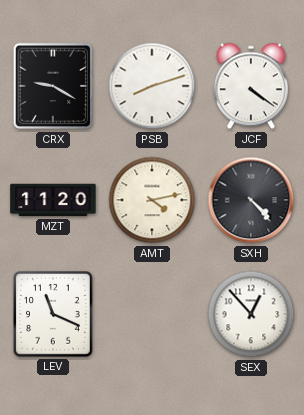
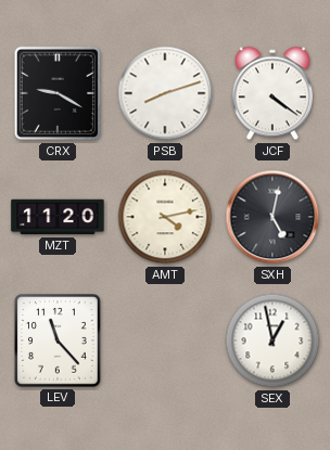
SXH: 4:23 -> 5:02 (272, 217)
LEV: 11:19 -> 11:23 (59, 342)
SEX: 12:53 -> 12:58 (272, 340)
